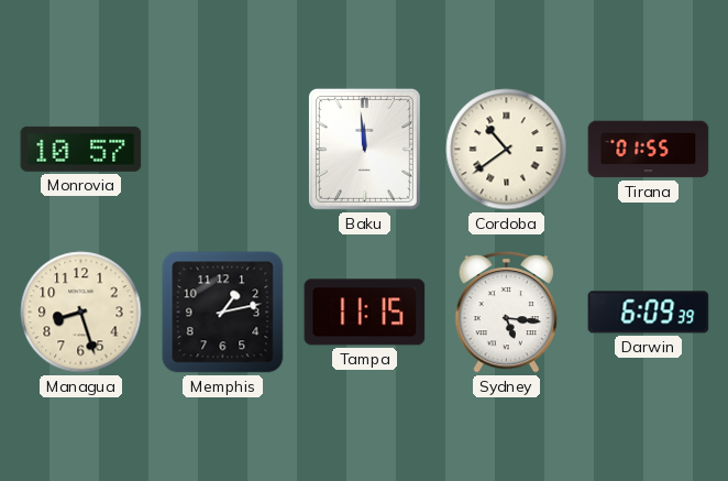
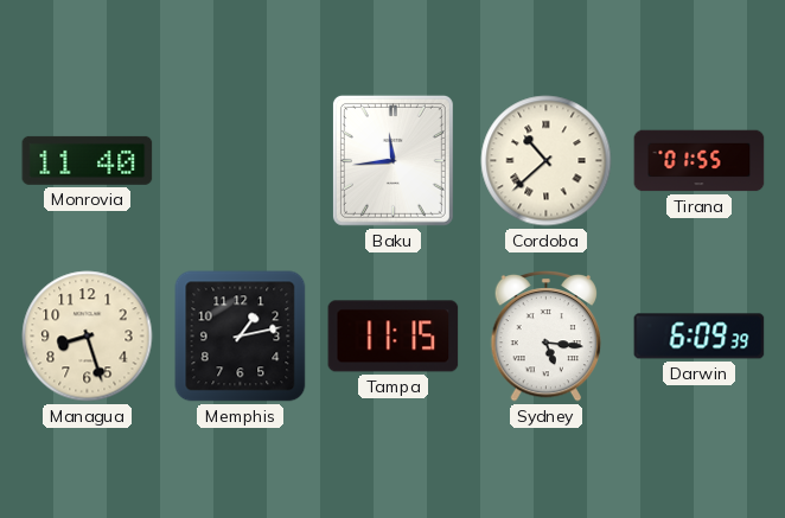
Monrovia: 10:57 -> 11:40 (88, 160)
Baku: 11:59 -> 11:44 (392, 160)
Cordoba: 10:39 -> 10:38 (547, 161)
